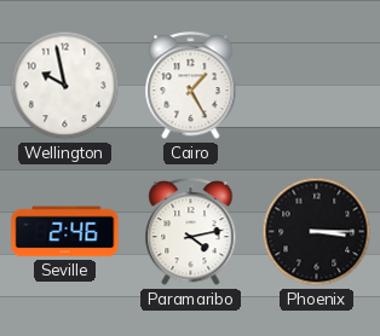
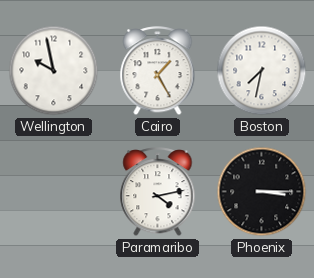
Boston: none -> 7:32 (262, 71)
Seville: 2:46 -> none (65, 232)
